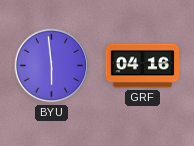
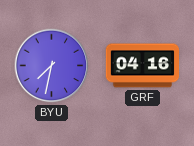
BYU: 5:59 -> 7:32 (52, 66)
